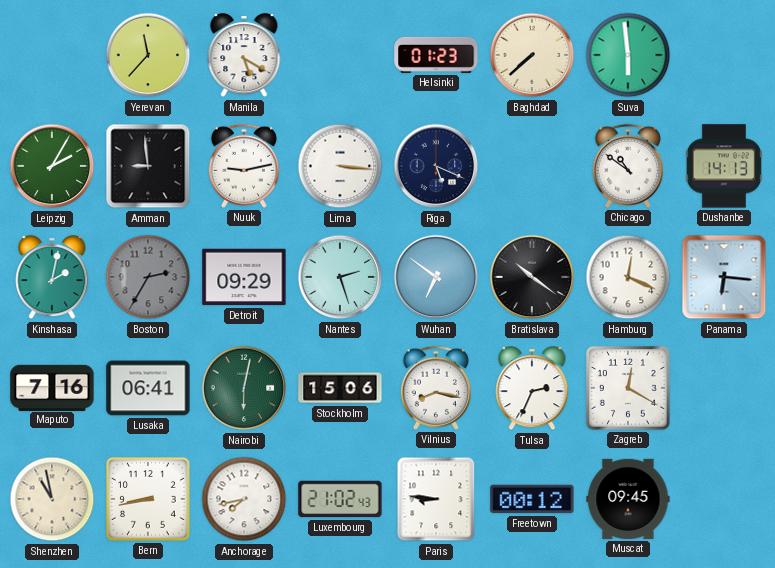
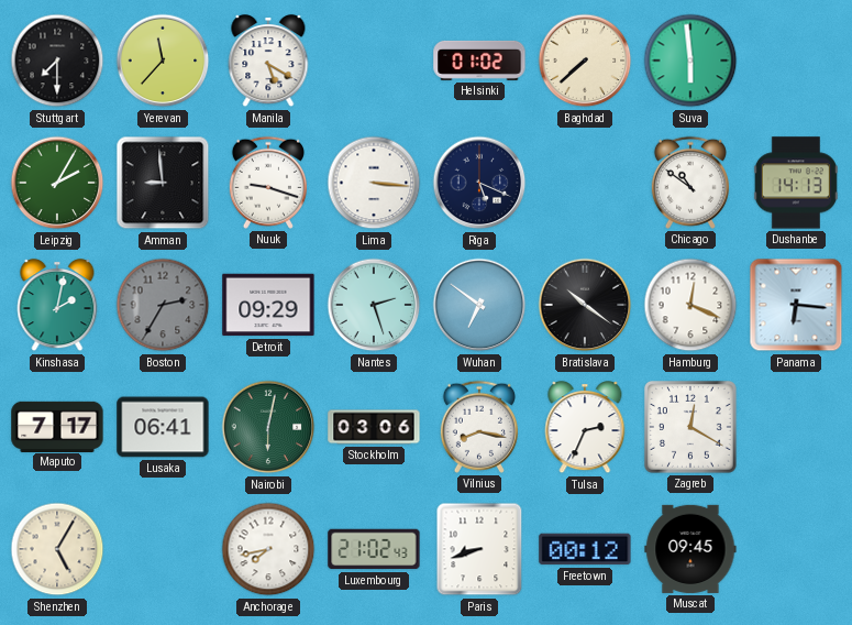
Stuttgart: none -> 7:30 (57, 61)
Helsinki: 01:23 -> 01:02 (479, 61)
Nuuk: 9:13 -> 9:18 (268, 183)
Maputo: 7:16 -> 7:17 (57, 426)
Stockholm: 15:06 -> 03:06 (374, 427)
Shenzhen: 10:58 -> 5:05 (57, 549)
Bern: 8:43 -> none (148, 499)
Paris: 8:46 -> 8:42 (479, 549)
